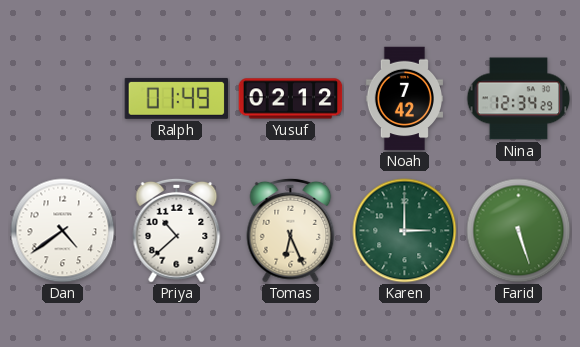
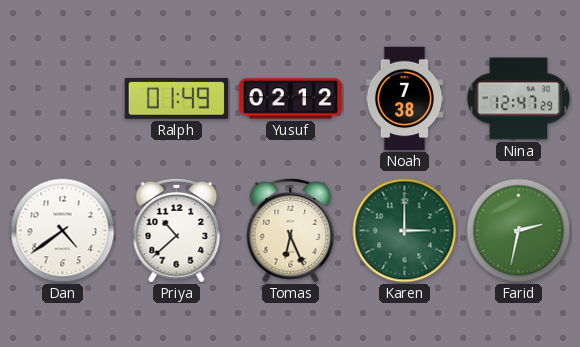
Noah: 7:42 -> 7:38 (404, 99)
Nina: 12:34 -> 12:47 (519, 99)
Farid: 5:27 -> 2:32 (519, 231)
